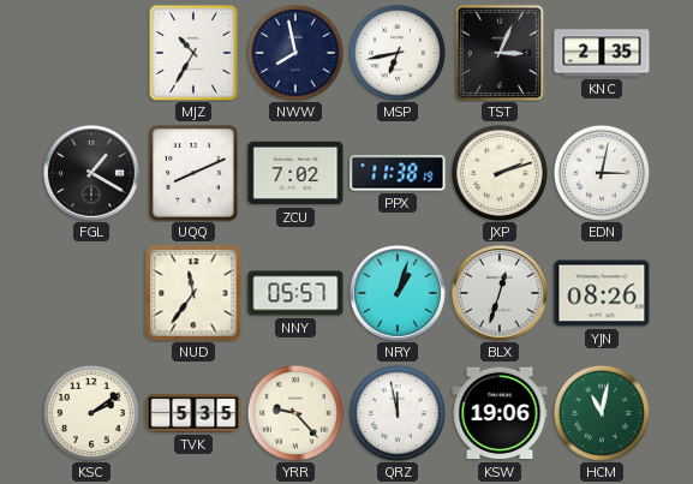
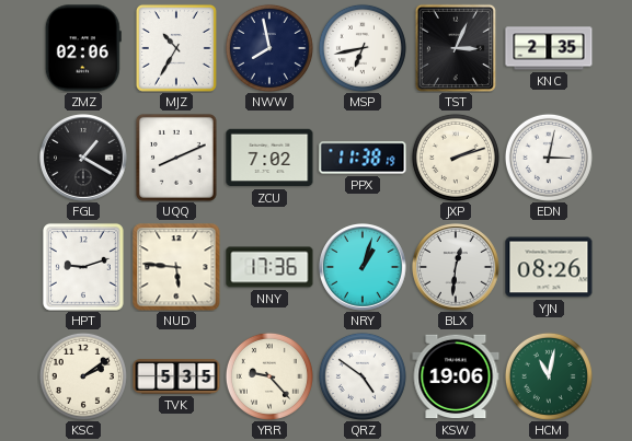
ZMZ: none -> 02:06 (83, 48)
HPT: none -> 9:12 (83, 267)
NUD: 11:36 -> 5:46 (176, 267)
NNY: 05:57 -> 17:36 (269, 267)
BLX: 12:33 -> 12:31 (457, 268)
QRZ: 11:58 -> 4:51 (363, 376)
